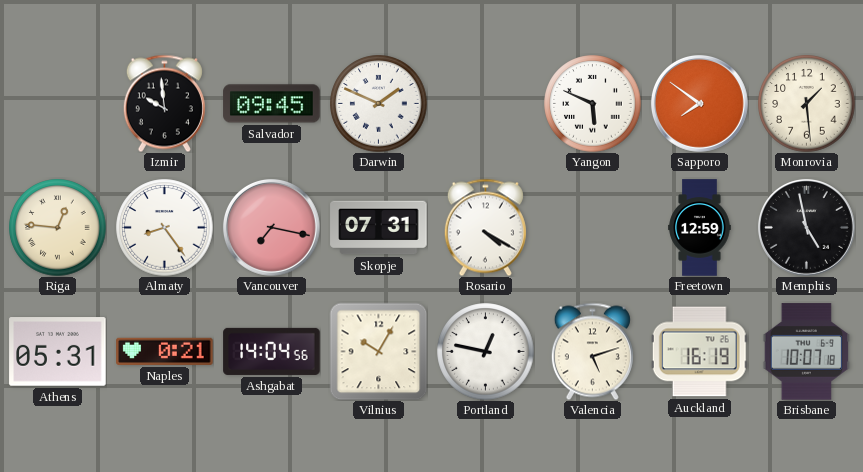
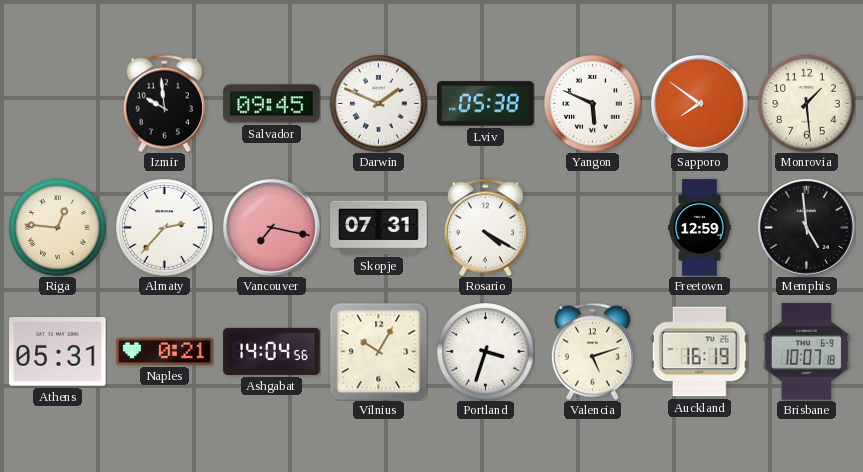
Lviv: none -> 05:38 (486, 104)
Almaty: 8:24 -> 2:37 (165, 228)
Memphis: 4:58 -> 4:59 (806, 227)
Portland: 12:47 -> 3:33 (486, 352)
